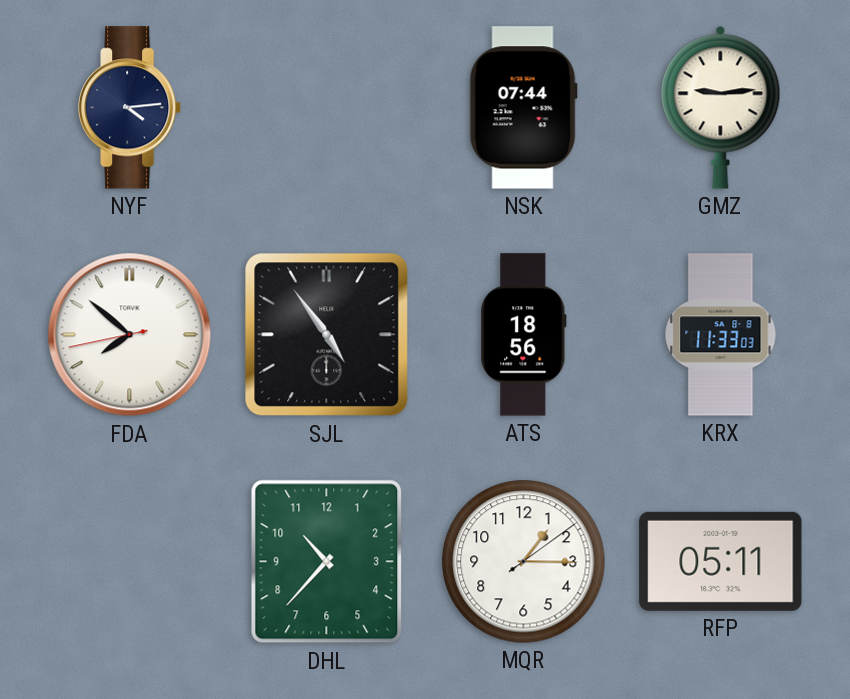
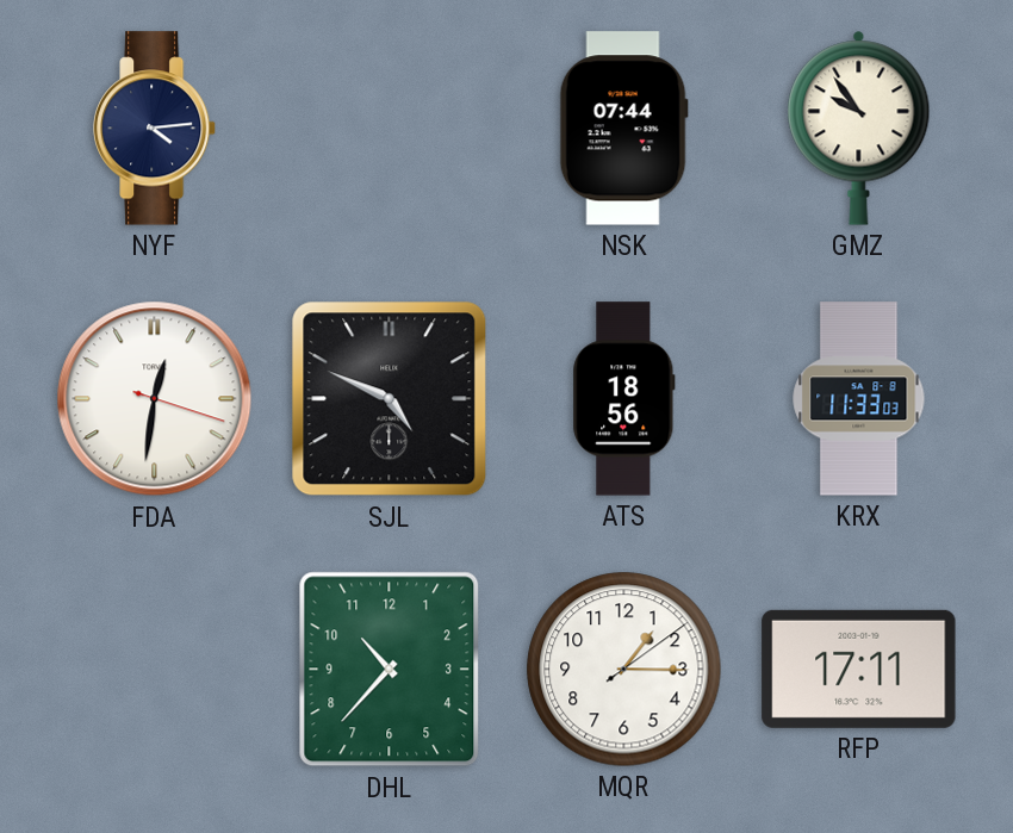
GMZ: 9:14 -> 9:54 (859, 128)
FDA: 7:51 -> 12:31 (155, 399)
SJL: 4:54 -> 4:49 (390, 399)
RFP: 05:11 -> 17:11 (859, 669)
